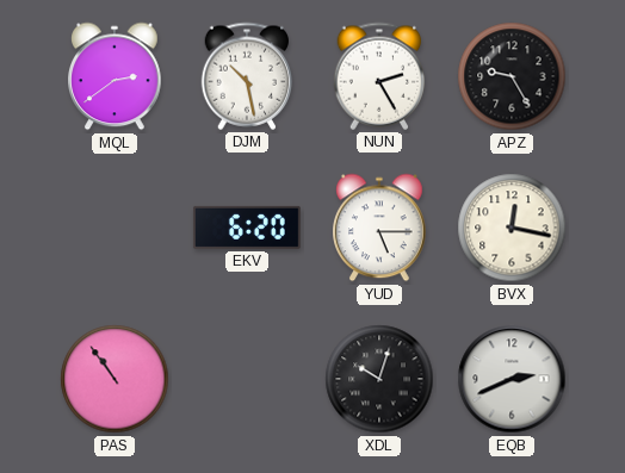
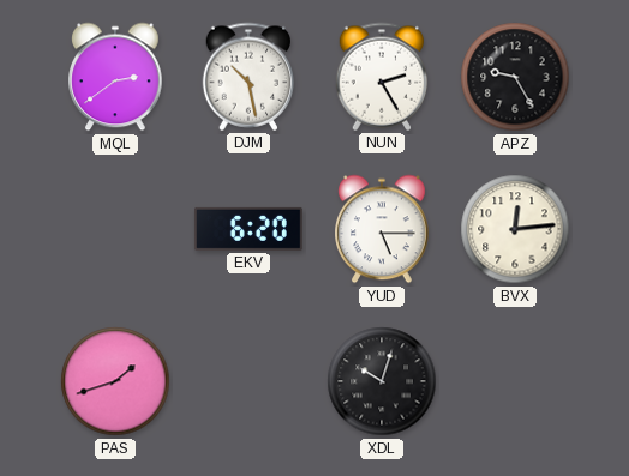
BVX: 12:17 -> 12:14 (515, 229)
PAS: 10:54 -> 1:42 (115, 381)
EQB: 2:41 -> none (512, 379)
